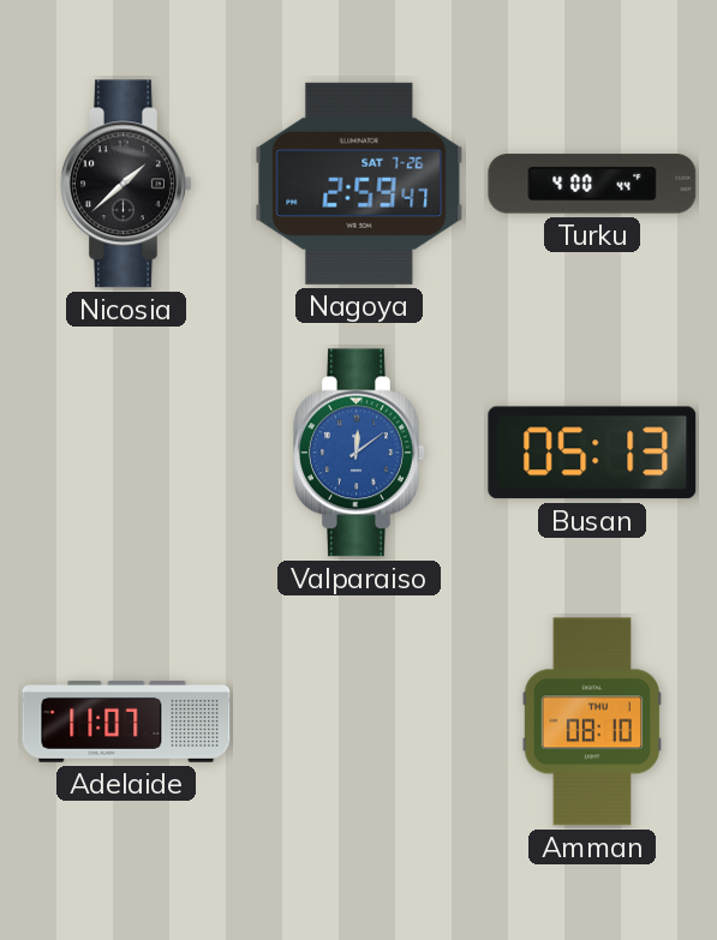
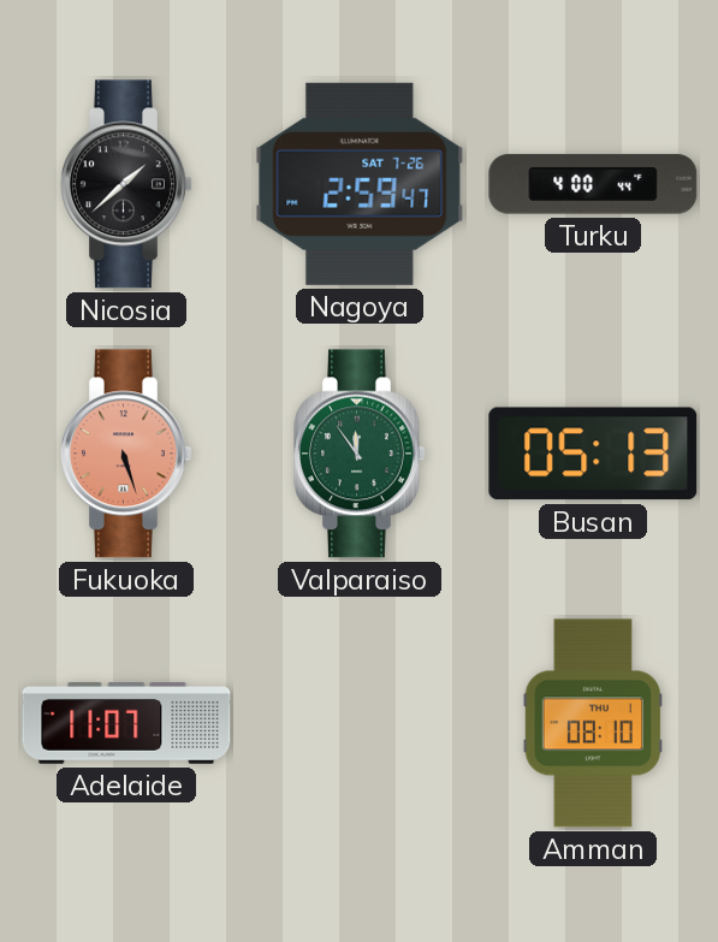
Fukuoka: none -> 5:27 (126, 454)
Valparaiso: 12:09 -> 11:54 (360, 454)
Valparaiso dial: blue -> green (360, 454)
